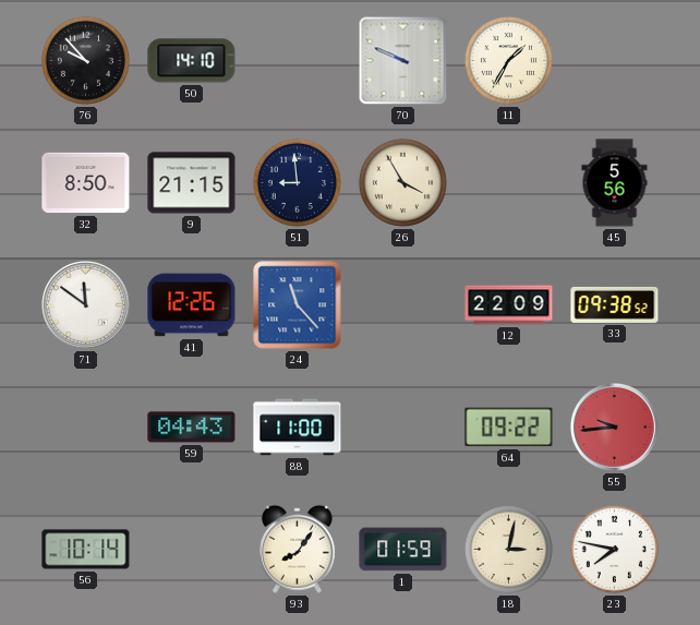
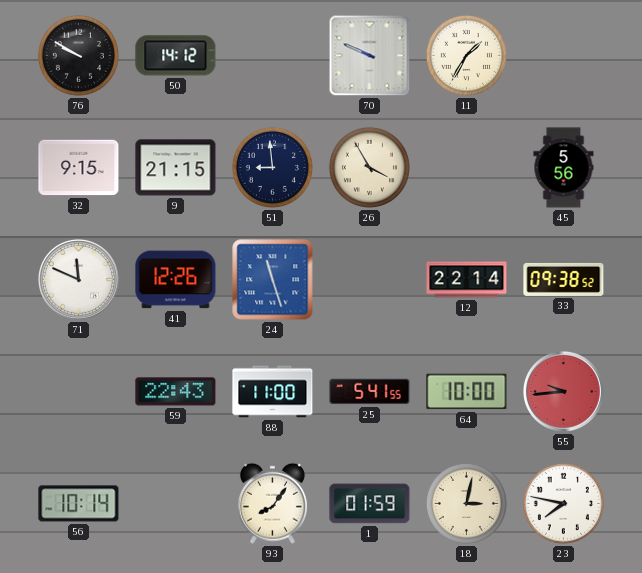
76: 9:53 -> 9:50 (78, 55)
50: 14:10 -> 14:12 (176, 56)
32: 8:50 -> 9:15 (79, 168)
71: 11:51 -> 11:49 (79, 280)
24: 11:23 -> 11:27 (273, 280)
12: 22:09 -> 22:14 (467, 280)
59: 04:43 -> 22:43 (176, 392)
25: none -> 5:41 (370, 392)
64: 09:22 -> 10:00 (467, 392)
